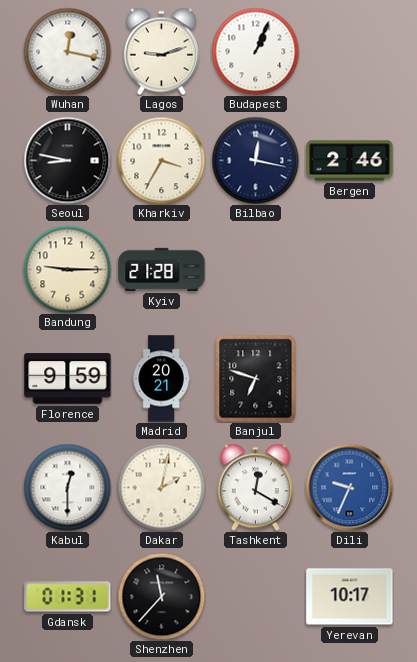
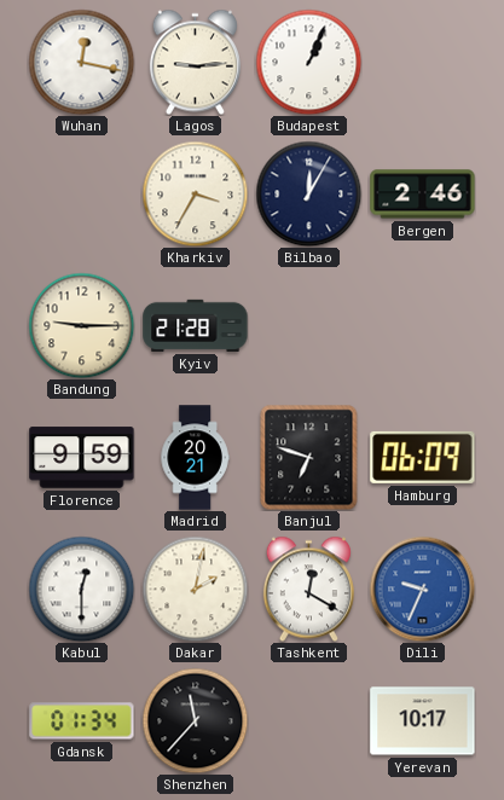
Lagos: 9:12 -> 9:14 (195, 62)
Seoul: 8:47 -> none (67, 160)
Bilbao: 12:17 -> 12:05 (308, 193)
Hamburg: none -> 06:09 (423, 457)
Gdansk: 01:31 -> 01:34 (82, 721)
